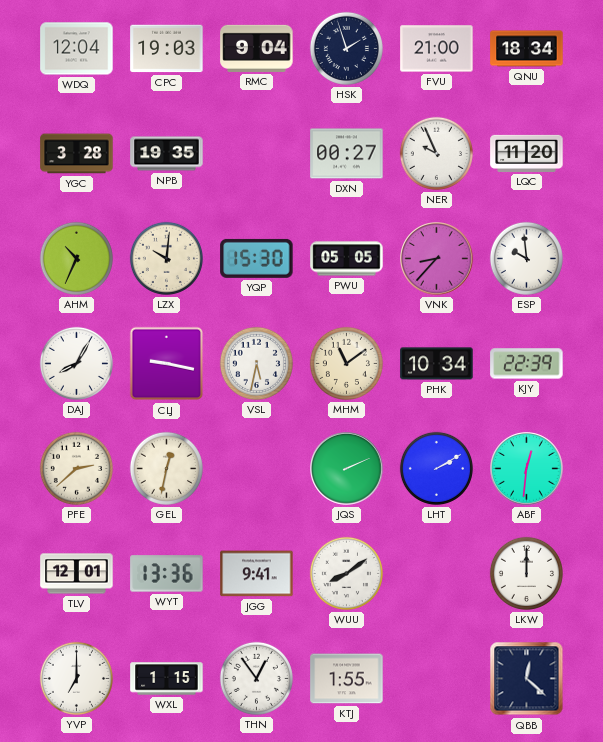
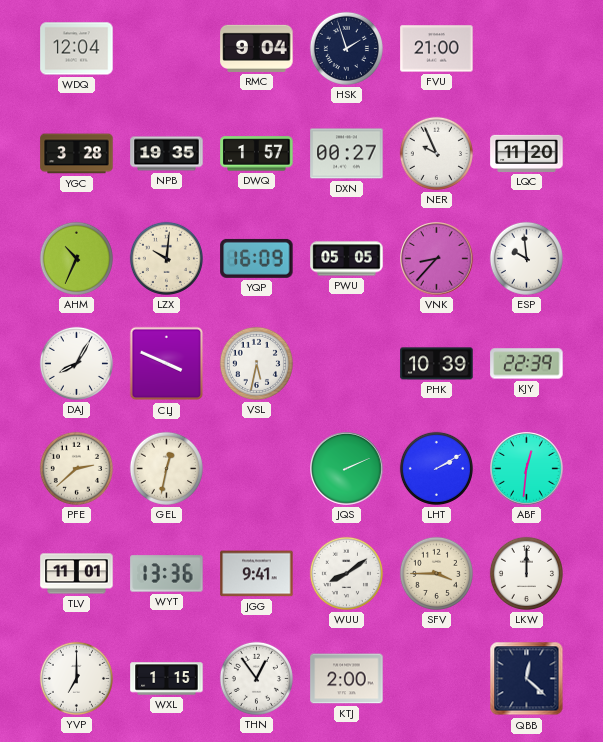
CPC: 19:03 -> none (167, 49)
QNU: 18:34 -> none (527, 49)
DWQ: none -> 1:57 (257, 154)
YQP: 15:30 -> 16:09 (257, 258)
CLJ: 9:17 -> 3:49 (167, 364)
MHM: 11:09 -> none (346, 363)
PHK: 10:34 -> 10:39 (437, 364)
TLV: 12:01 -> 11:01 (77, 574)
SFV: none -> 3:45 (436, 573)
KTJ: 1:55 -> 2:00 (347, 679)
